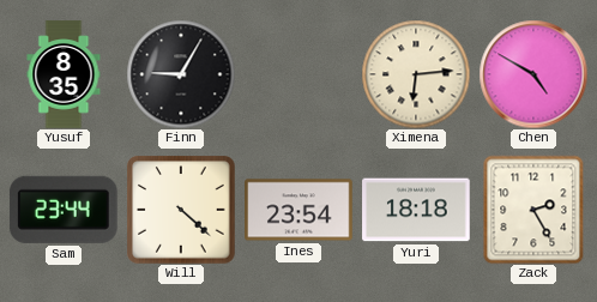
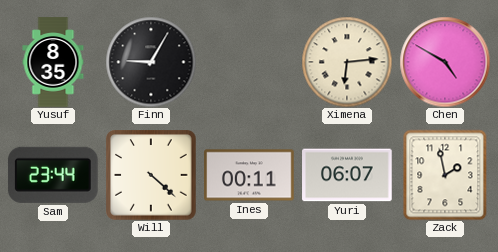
Ines: 23:54 -> 00:11 (249, 175)
Yuri: 18:18 -> 06:07 (347, 175)
Zack: 2:25 -> 1:58 (445, 175)
